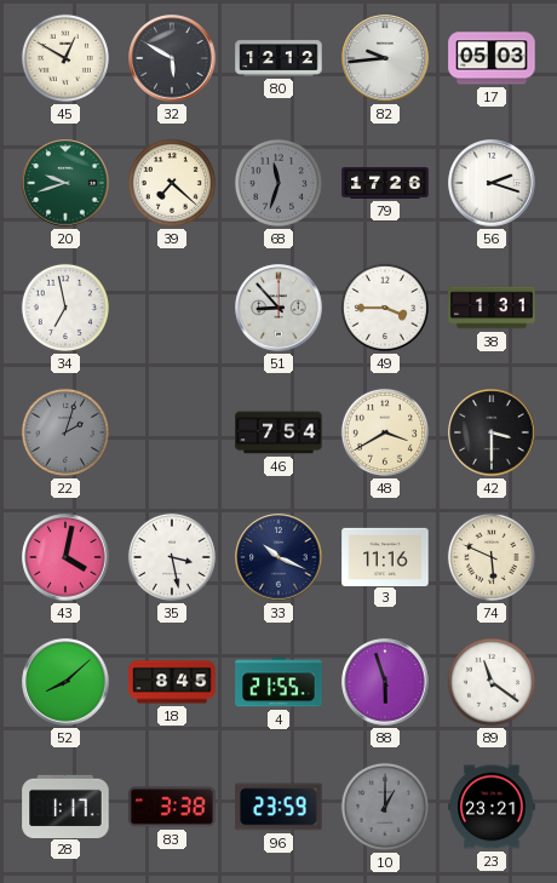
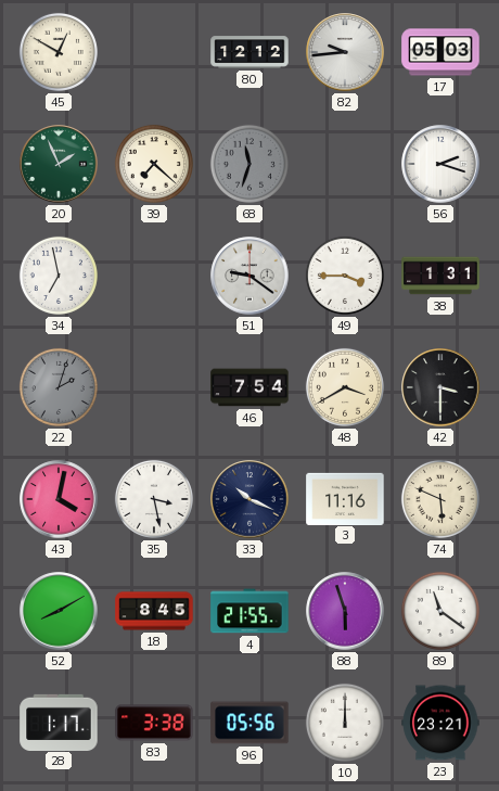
32: 5:50 -> none (172, 58)
20: 9:42 -> 1:56 (59, 164)
79: 17:26 -> none (385, 183)
51: 8:53 -> 9:21 (250, 276)
52: 8:08 -> 8:10 (59, 611)
96: 23:59 -> 05:56 (250, 723)
10: 1:00 -> 12:00 (345, 723)
10 dial: grey -> white (345, 723)
